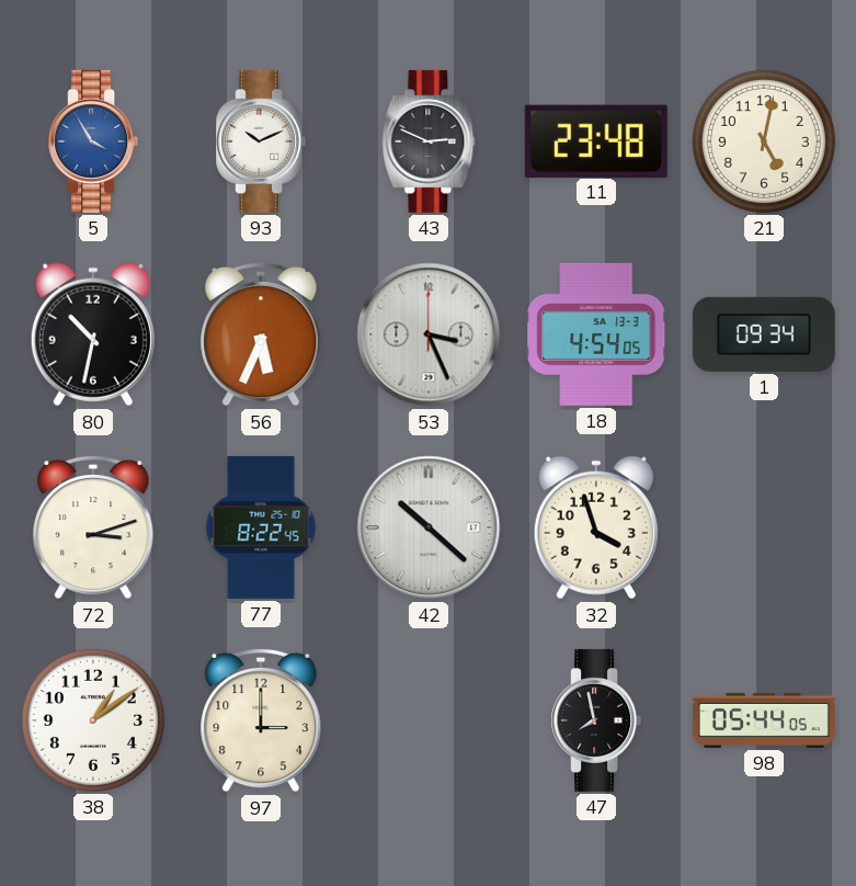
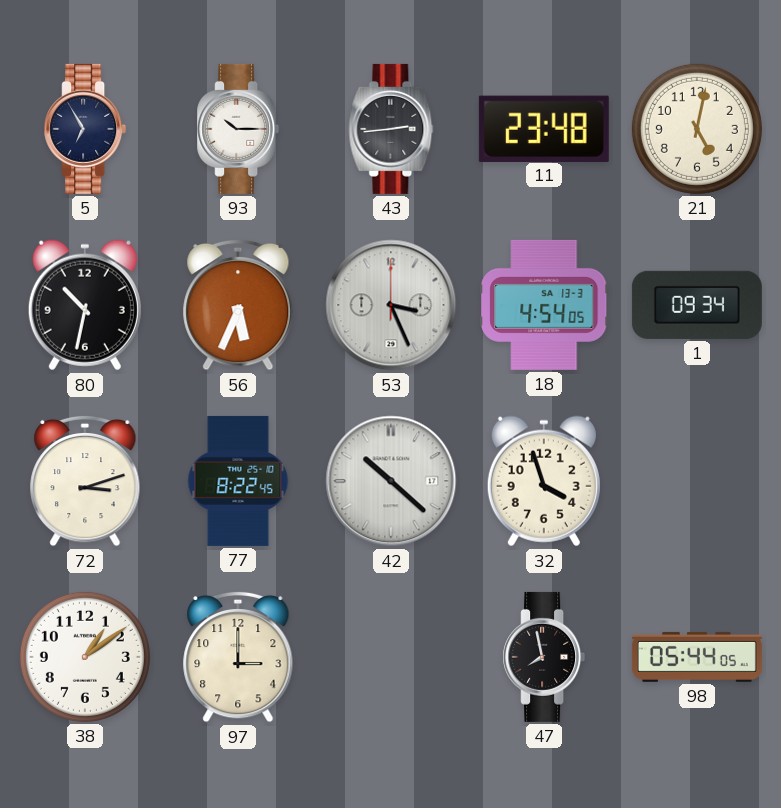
5: 3:55 -> 6:55 (85, 129)
5 dial: blue -> navy (85, 129)
93: 10:11 -> 10:15 (238, 129)
43: 2:49 -> 2:44 (391, 129)
